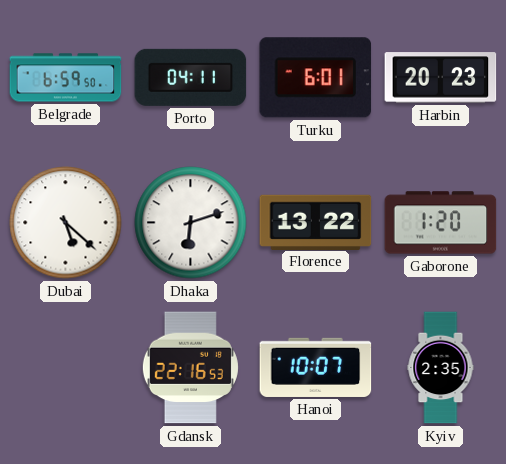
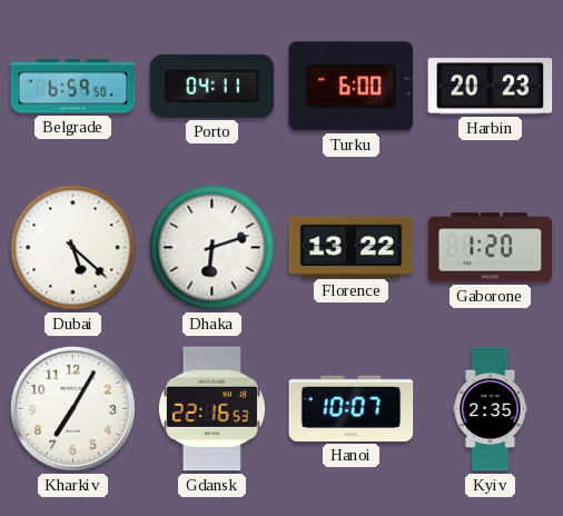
Turku: 6:01 -> 6:00 (352, 87)
Kharkiv: none -> 7:05 (72, 408)
